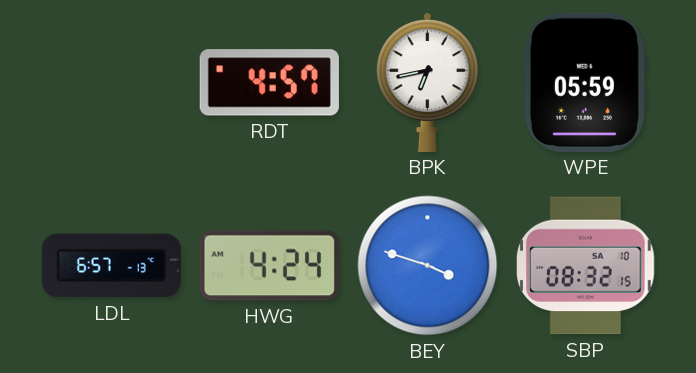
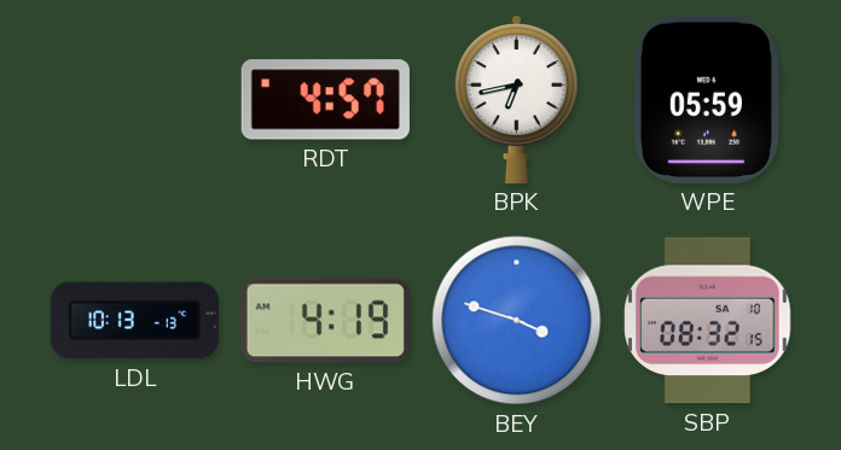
LDL: 6:57 -> 10:13 (134, 321)
HWG: 4:24 -> 4:19 (325, 321)
